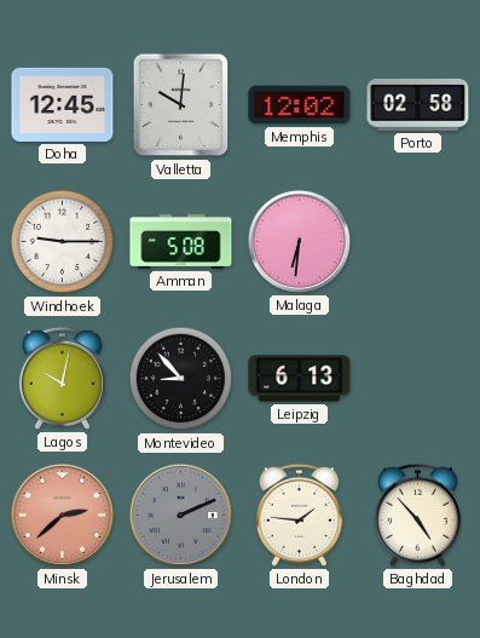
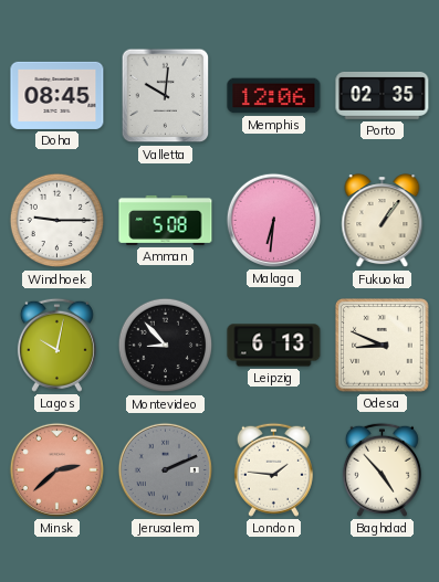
Doha: 12:45 -> 08:45 (58, 95)
Memphis: 12:02 -> 12:06 (274, 96)
Porto: 02:58 -> 02:35 (383, 95)
Fukuoka: none -> 1:06 (383, 221)
Odesa: none -> 8:49 (383, 346)
